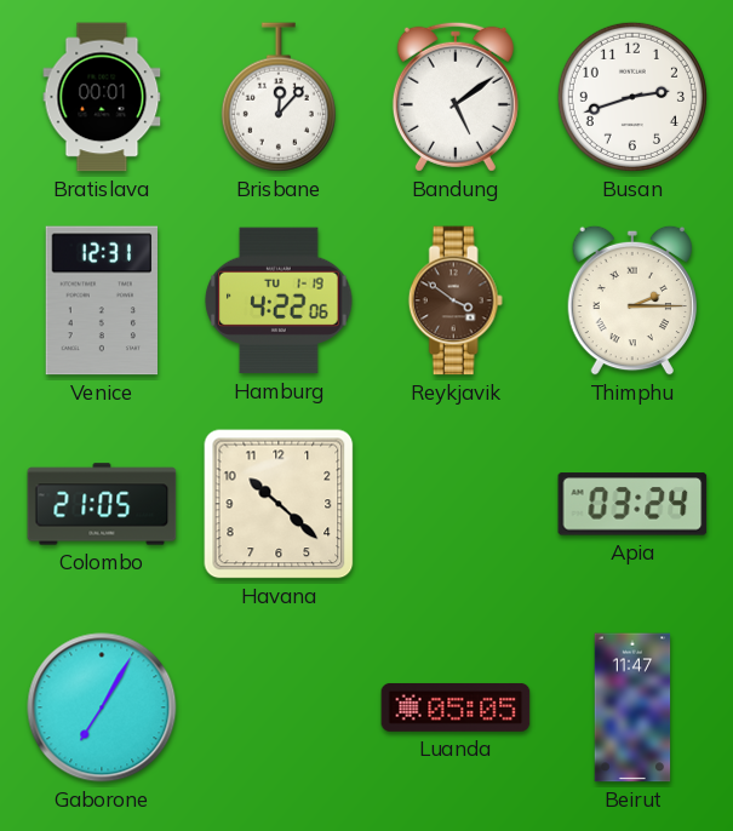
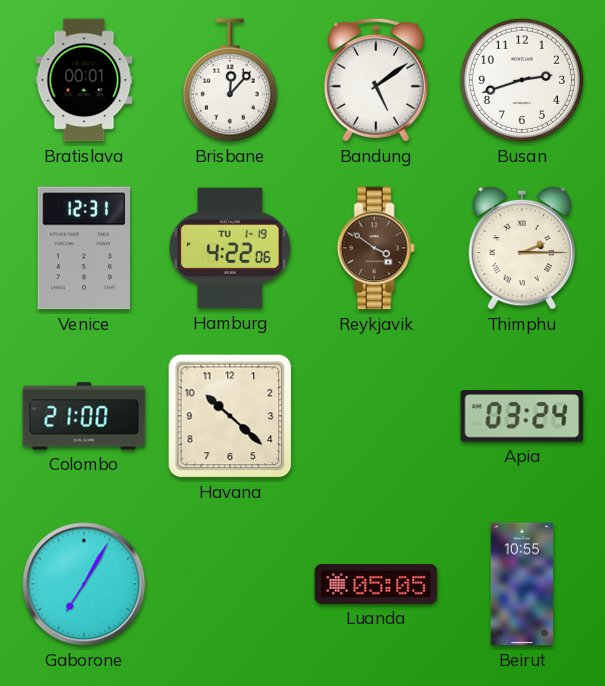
Colombo: 21:05 -> 21:00 (84, 416)
Beirut: 11:47 -> 10:55 (522, 584)
